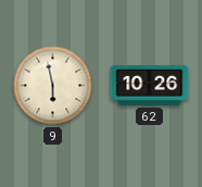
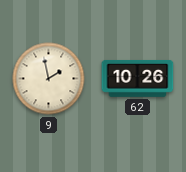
9: 5:58 -> 1:58 (49, 79)
